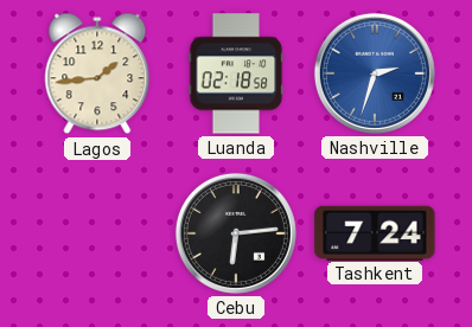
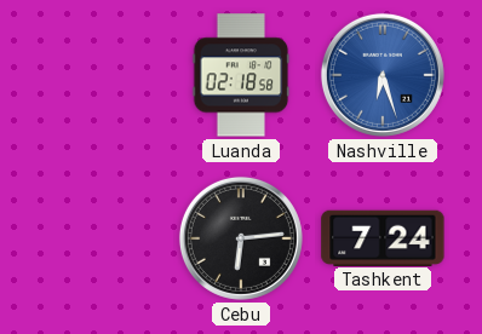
Lagos: 1:44 -> none (97, 73)
Nashville: 2:33 -> 6:27 (383, 75)
